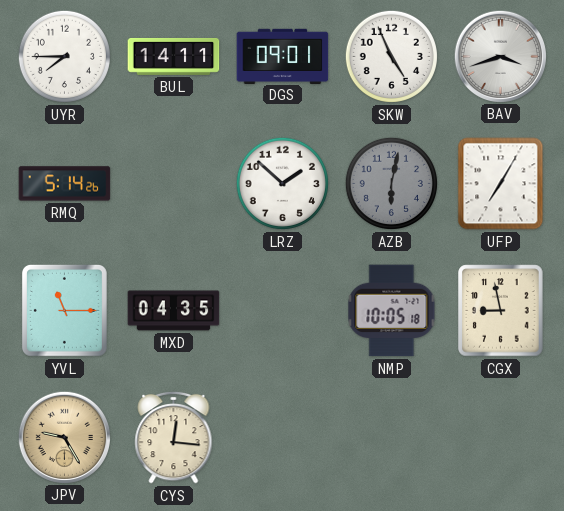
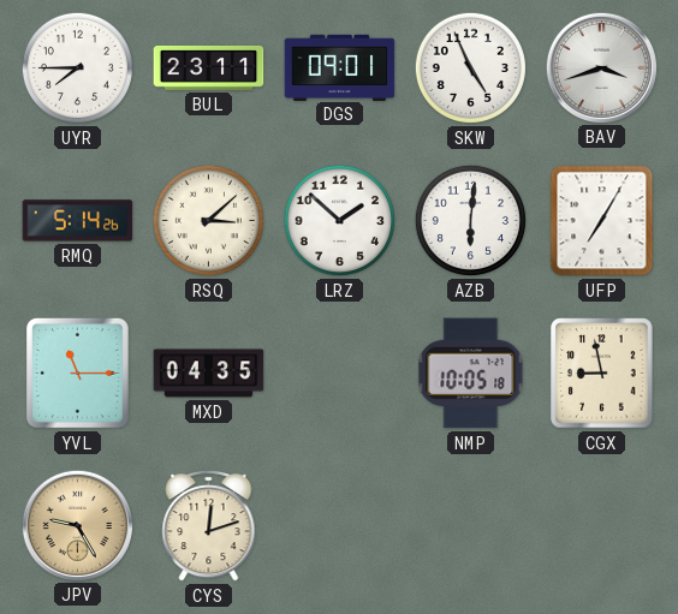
BUL: 14:11 -> 23:11 (209, 68)
RSQ: none -> 3:08 (208, 220)
AZB: 6:02 -> 6:01 (470, 220)
AZB dial: grey -> white (470, 220)
CYS: 12:16 -> 12:12 (209, 525)
